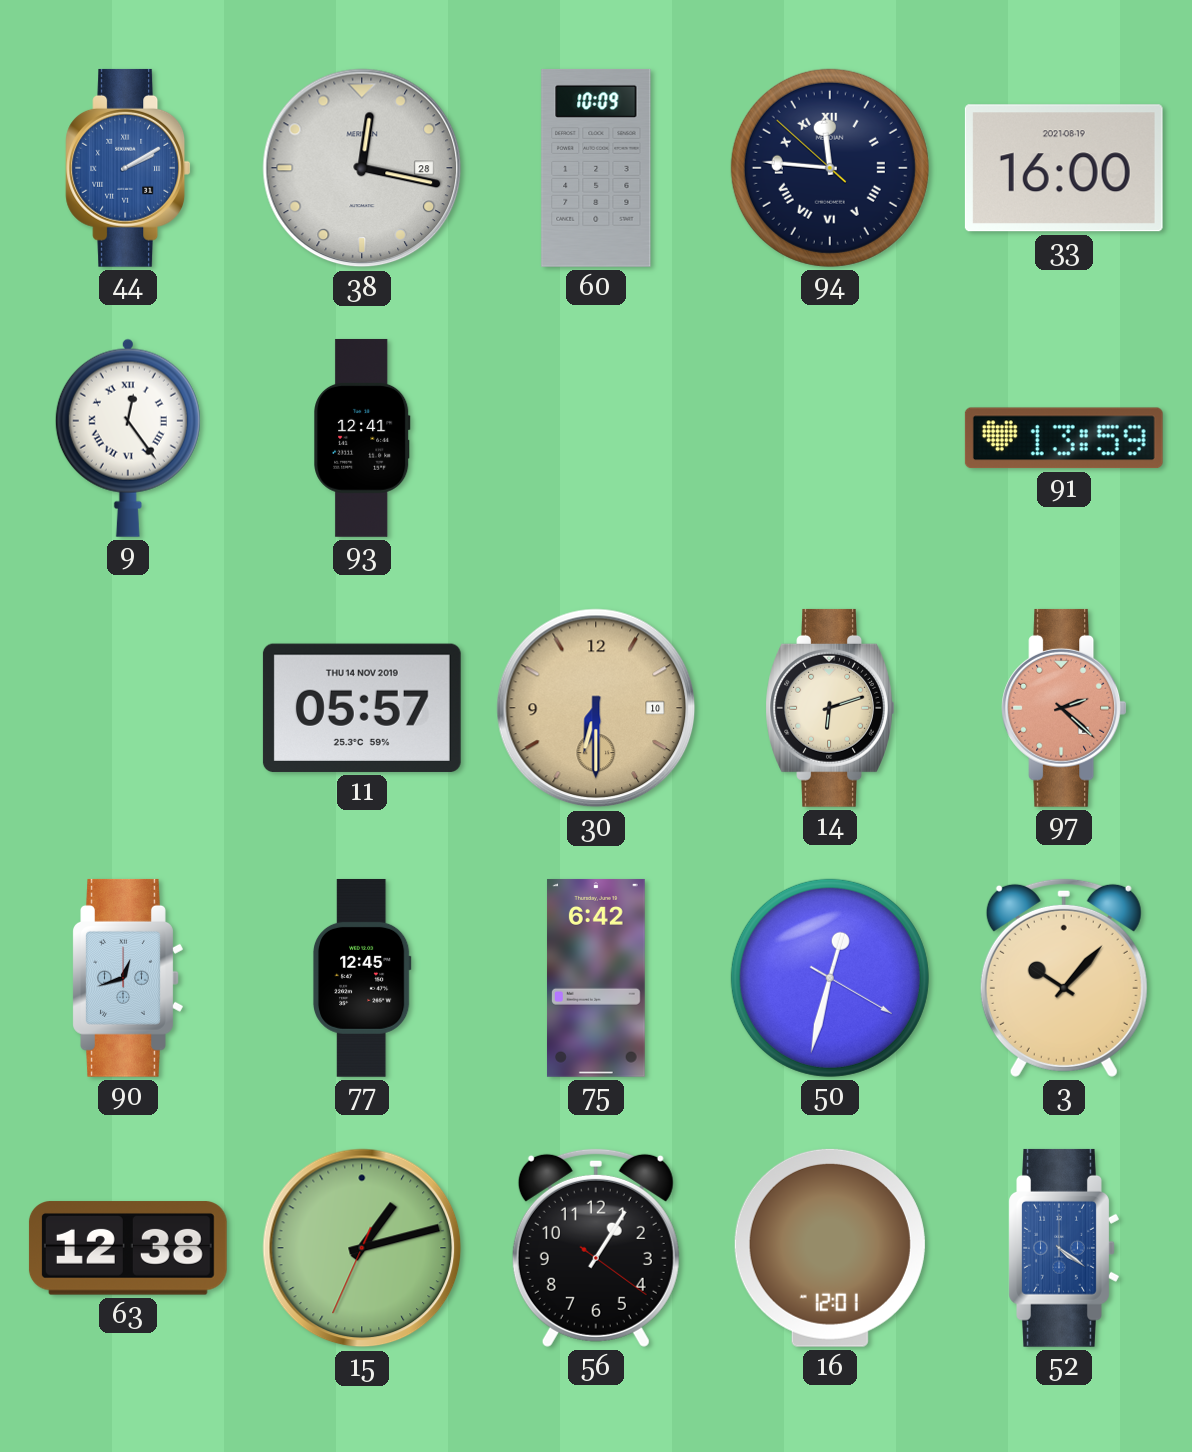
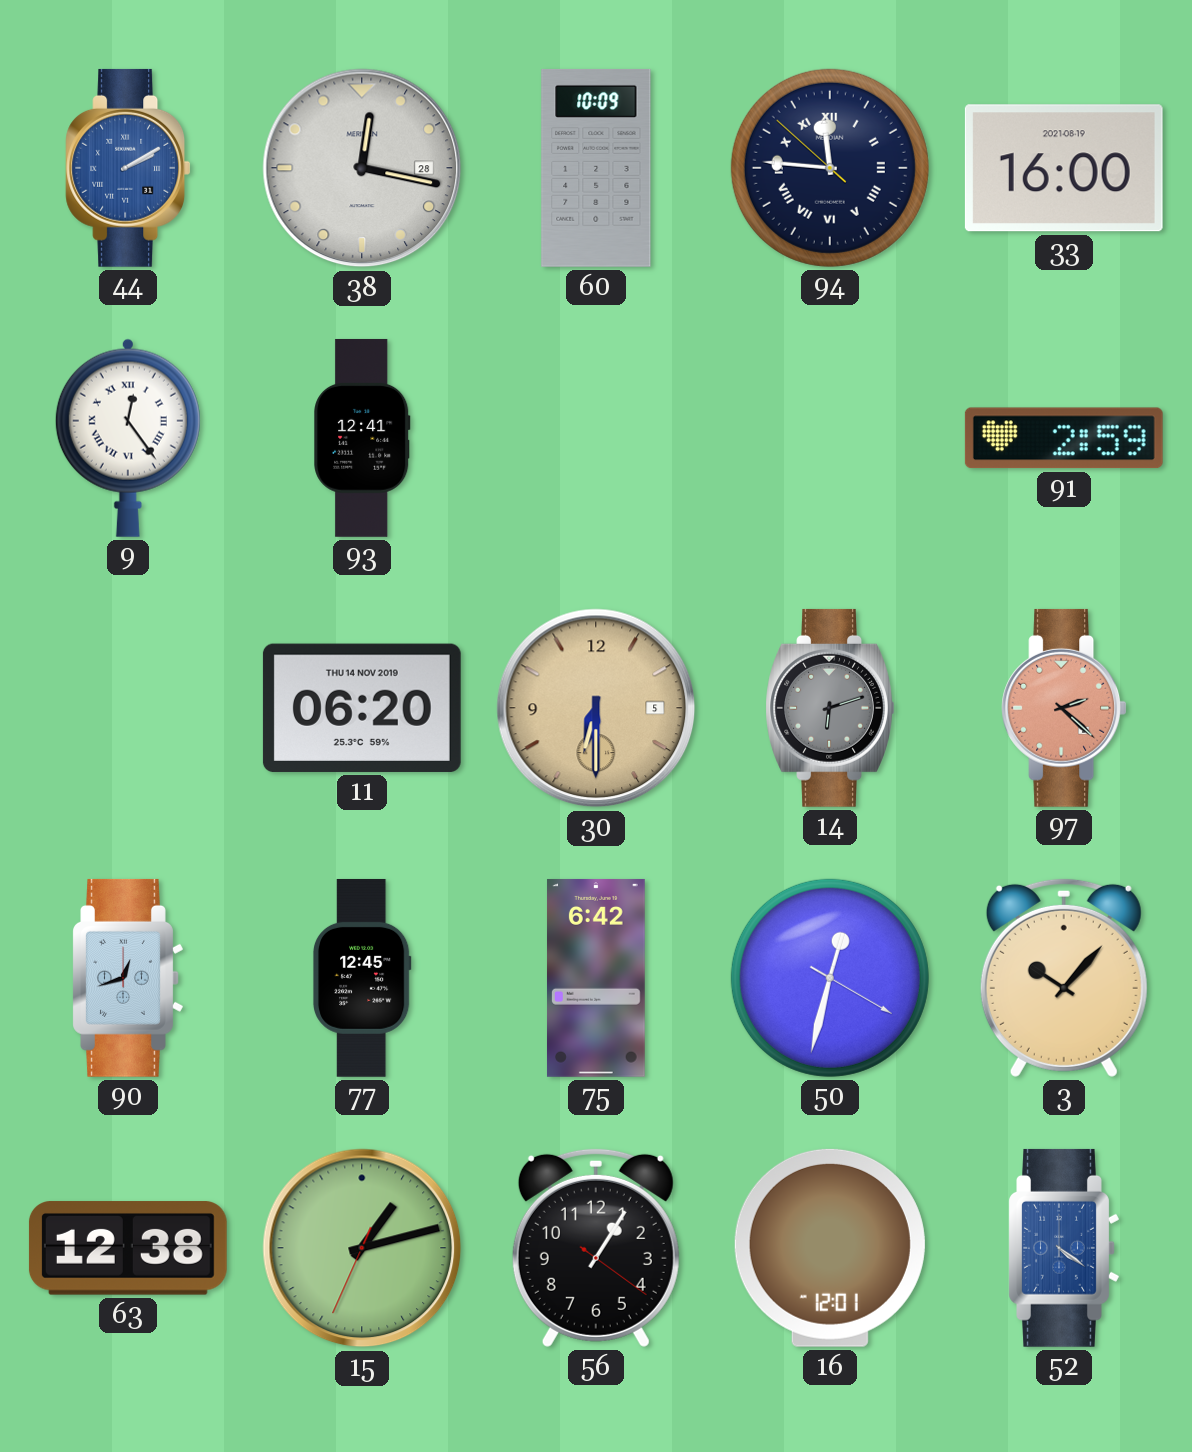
91: 13:59 -> 2:59 (1064, 438)
11: 05:57 -> 06:20 (362, 708)
30 date: 10 -> 5 (596, 708)
14 dial: cream -> grey (830, 708)
